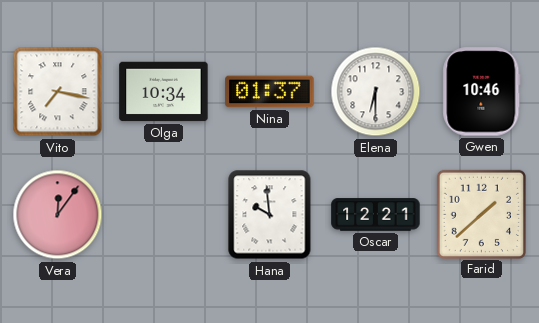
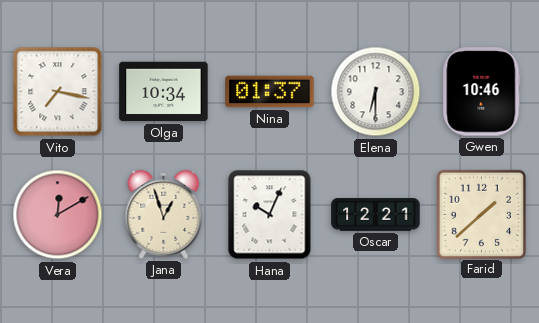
Vera: 12:06 -> 12:10 (58, 215)
Jana: none -> 12:57 (164, 214)
Hana: 9:59 -> 10:04 (270, 215)
